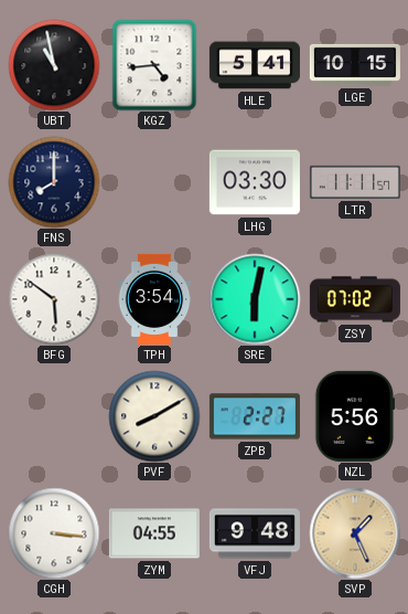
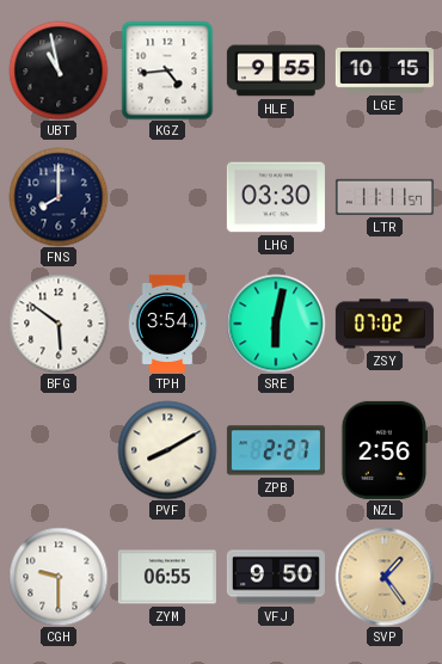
HLE: 5:41 -> 9:55 (276, 70)
NZL: 5:56 -> 2:56 (385, 450)
CGH: 3:16 -> 9:30 (59, 577)
ZYM: 04:55 -> 06:55 (167, 577)
VFJ: 9:48 -> 9:50 (276, 577)
SVP: 1:26 -> 1:24 (385, 577)
